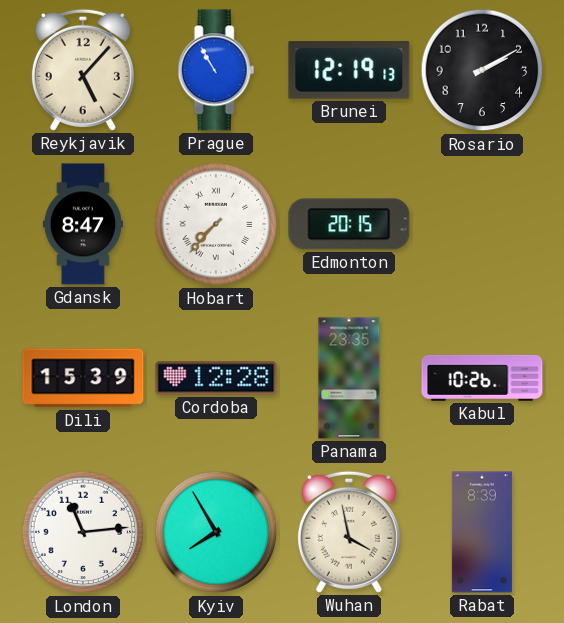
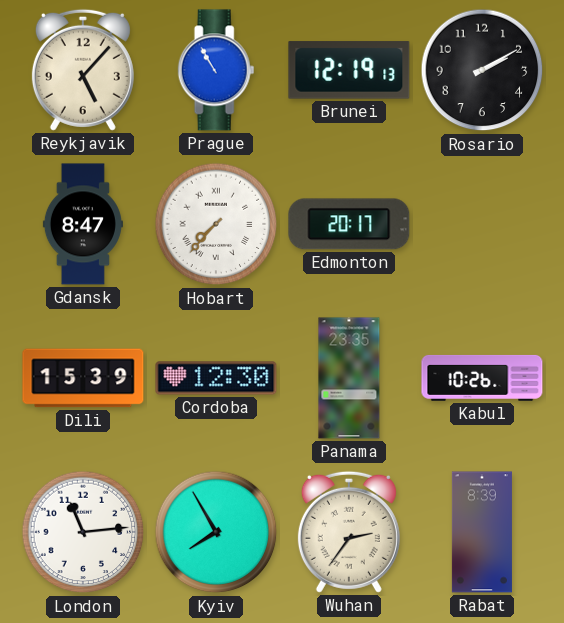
Edmonton: 20:15 -> 20:17 (349, 224)
Cordoba: 12:28 -> 12:30 (216, 378)
Wuhan: 3:58 -> 2:36 (349, 532)
